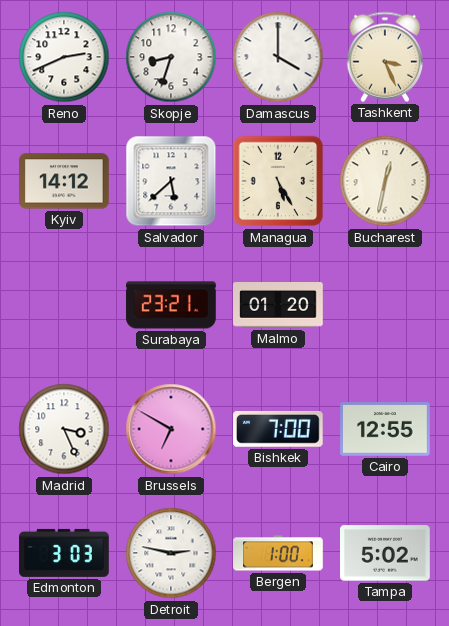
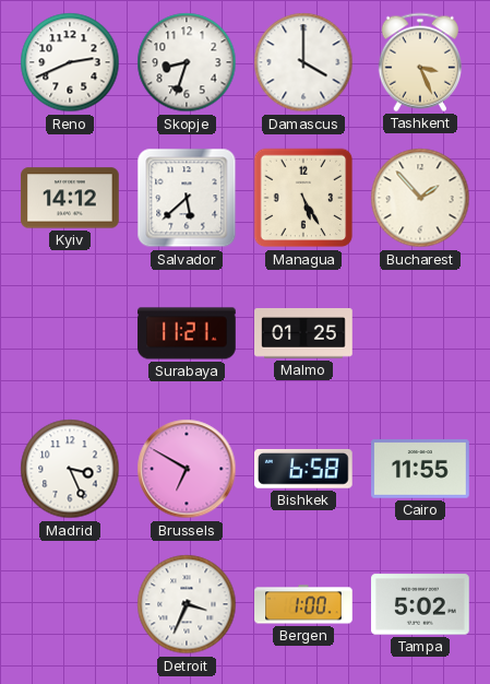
Bucharest: 12:32 -> 1:53 (420, 198)
Surabaya: 23:21 -> 11:21 (187, 333)
Malmo: 01:20 -> 01:25 (303, 334)
Bishkek: 7:00 -> 6:58 (304, 469)
Cairo: 12:55 -> 11:55 (420, 469)
Edmonton: 3:03 -> none (64, 553)
Detroit: 2:47 -> 3:34 (187, 604)
